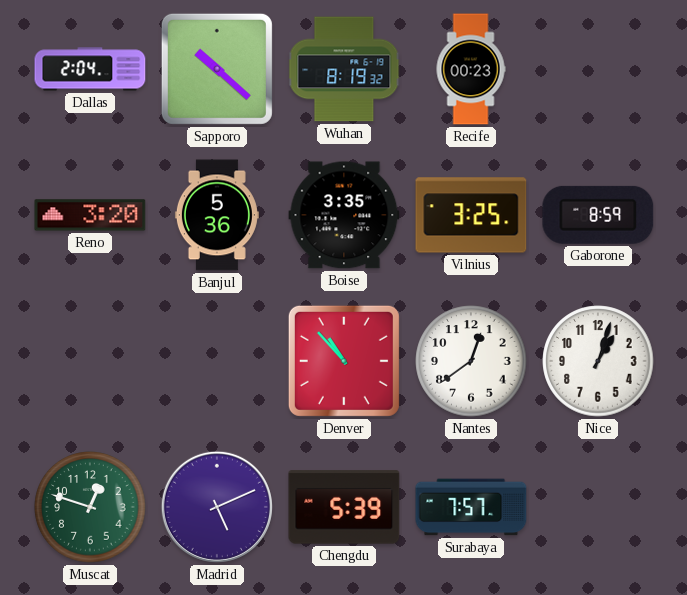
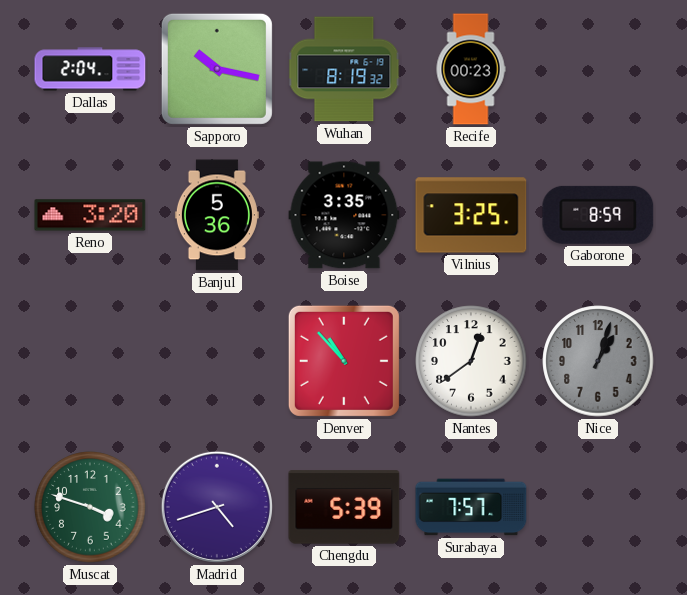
Sapporo: 10:22 -> 10:17 (217, 69)
Nice dial: white -> grey (598, 361)
Muscat: 12:48 -> 3:48 (90, 507)
Madrid: 5:11 -> 4:42 (217, 507)
